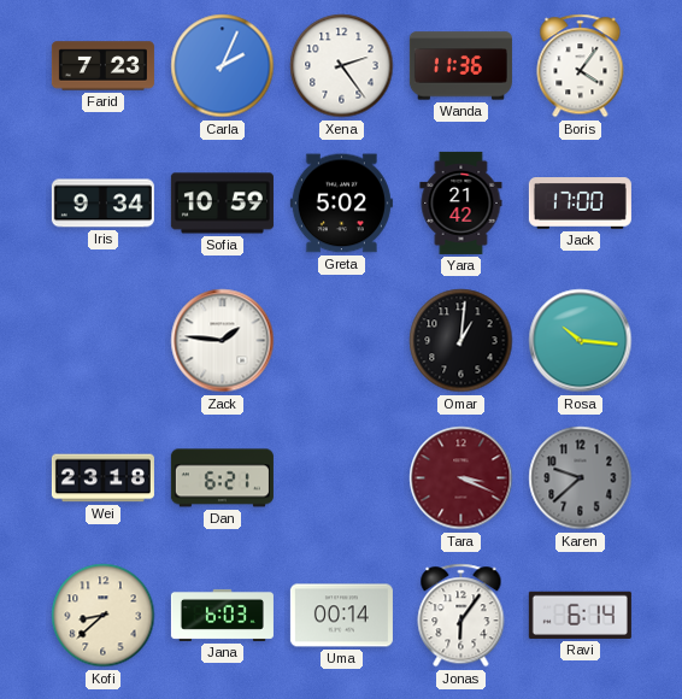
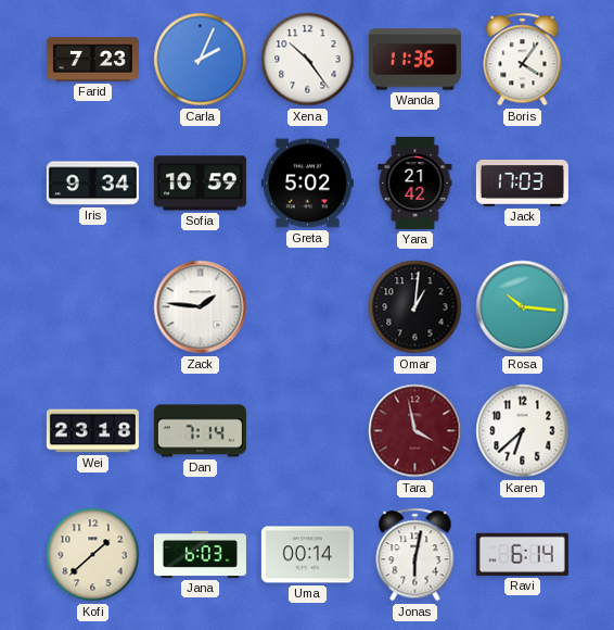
Xena: 2:24 -> 10:24 (308, 60)
Jack: 17:00 -> 17:03 (522, 184)
Dan: 6:21 -> 7:14 (200, 431)
Tara: 3:19 -> 3:58 (415, 431)
Karen: 9:38 -> 6:38 (523, 431)
Karen dial: grey -> white (523, 431)
Kofi: 8:38 -> 1:38 (93, 555)
Jonas: 6:06 -> 6:02 (415, 555)
